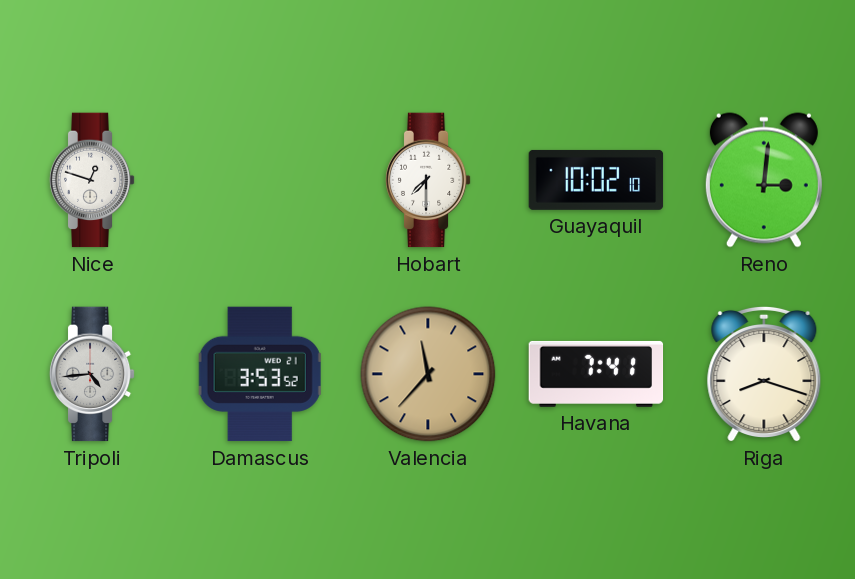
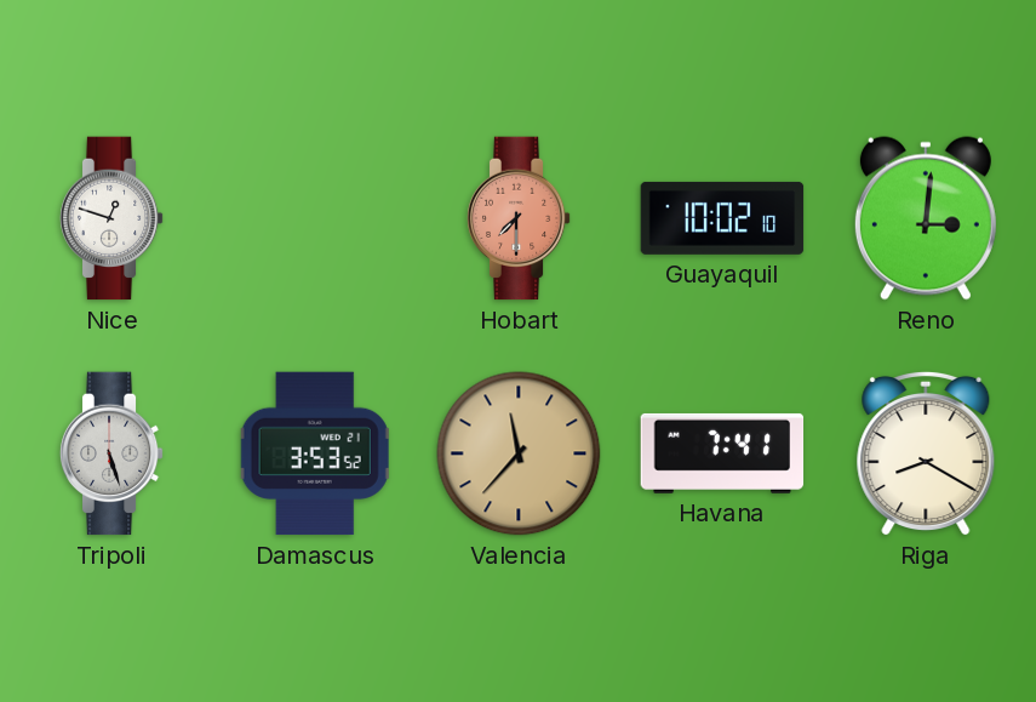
Hobart dial: white -> salmon (519, 218)
Tripoli: 4:44 -> 5:27 (111, 453)
Riga: 8:18 -> 8:20 (926, 453)
